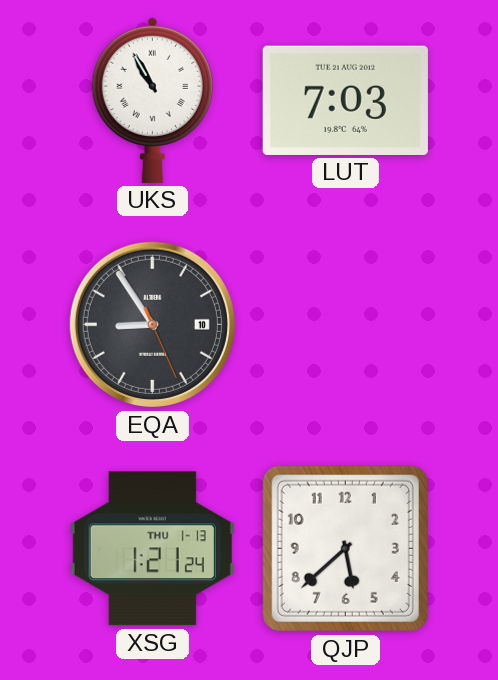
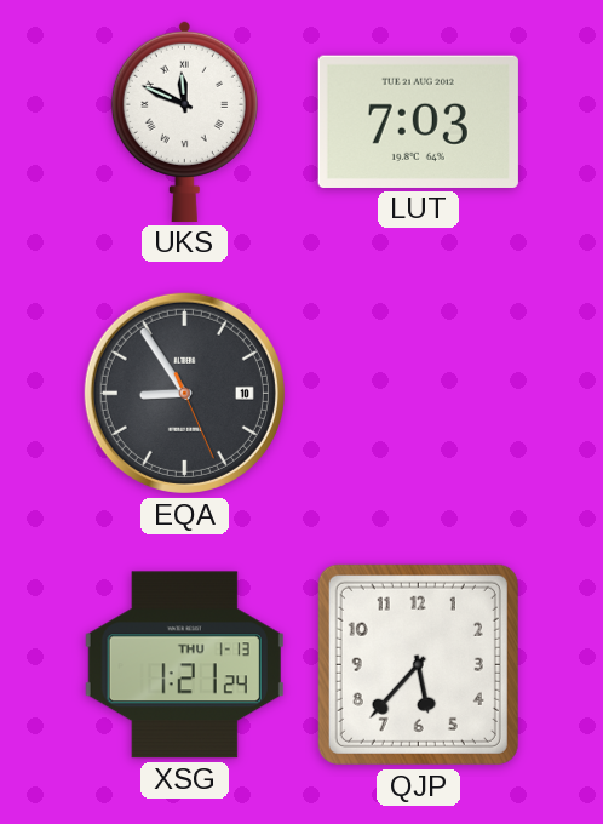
UKS: 10:55 -> 11:49 (184, 121)
QJP: 5:38 -> 5:37 (418, 664)
